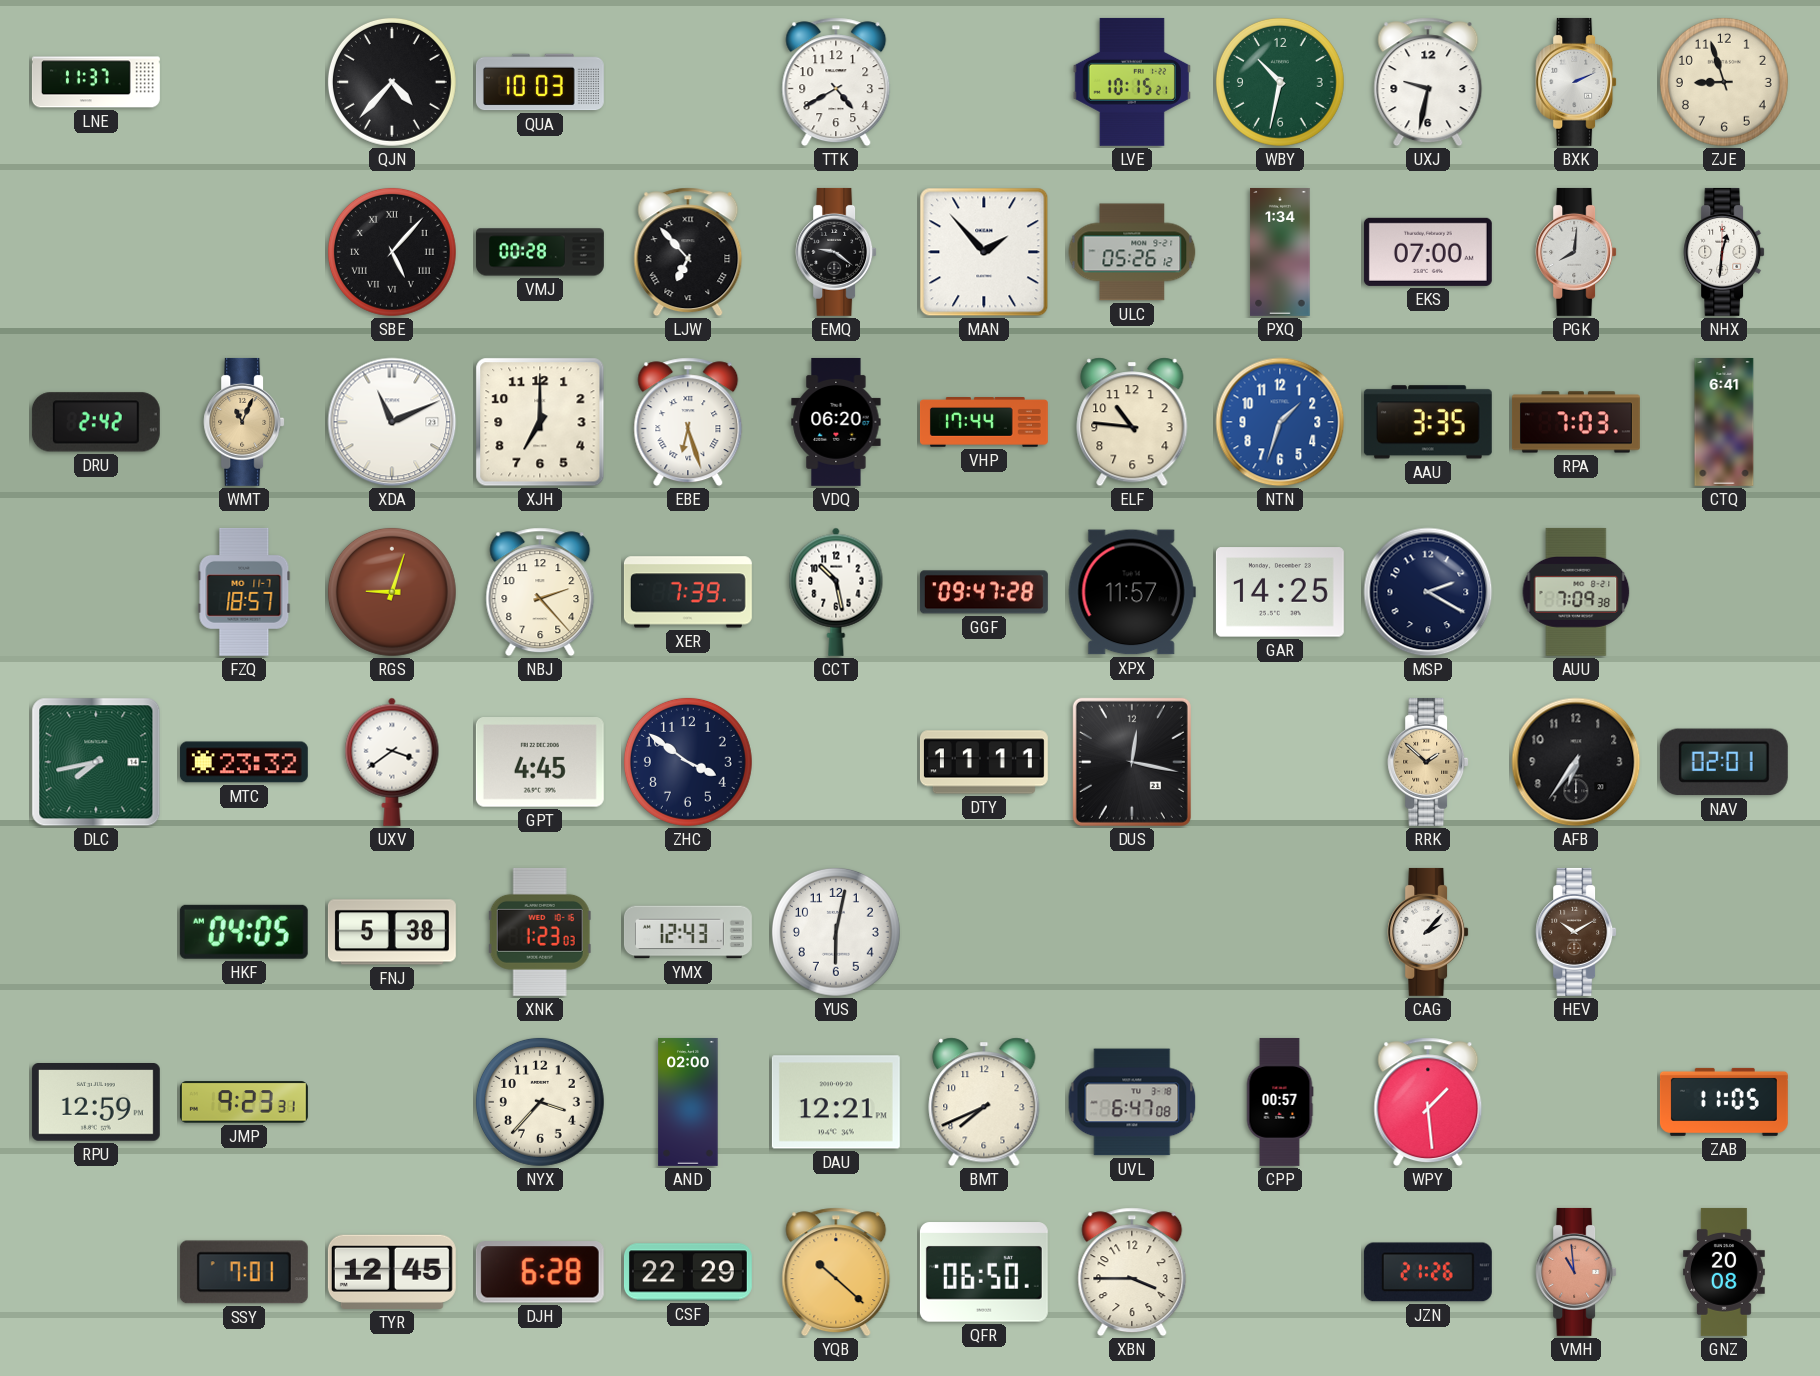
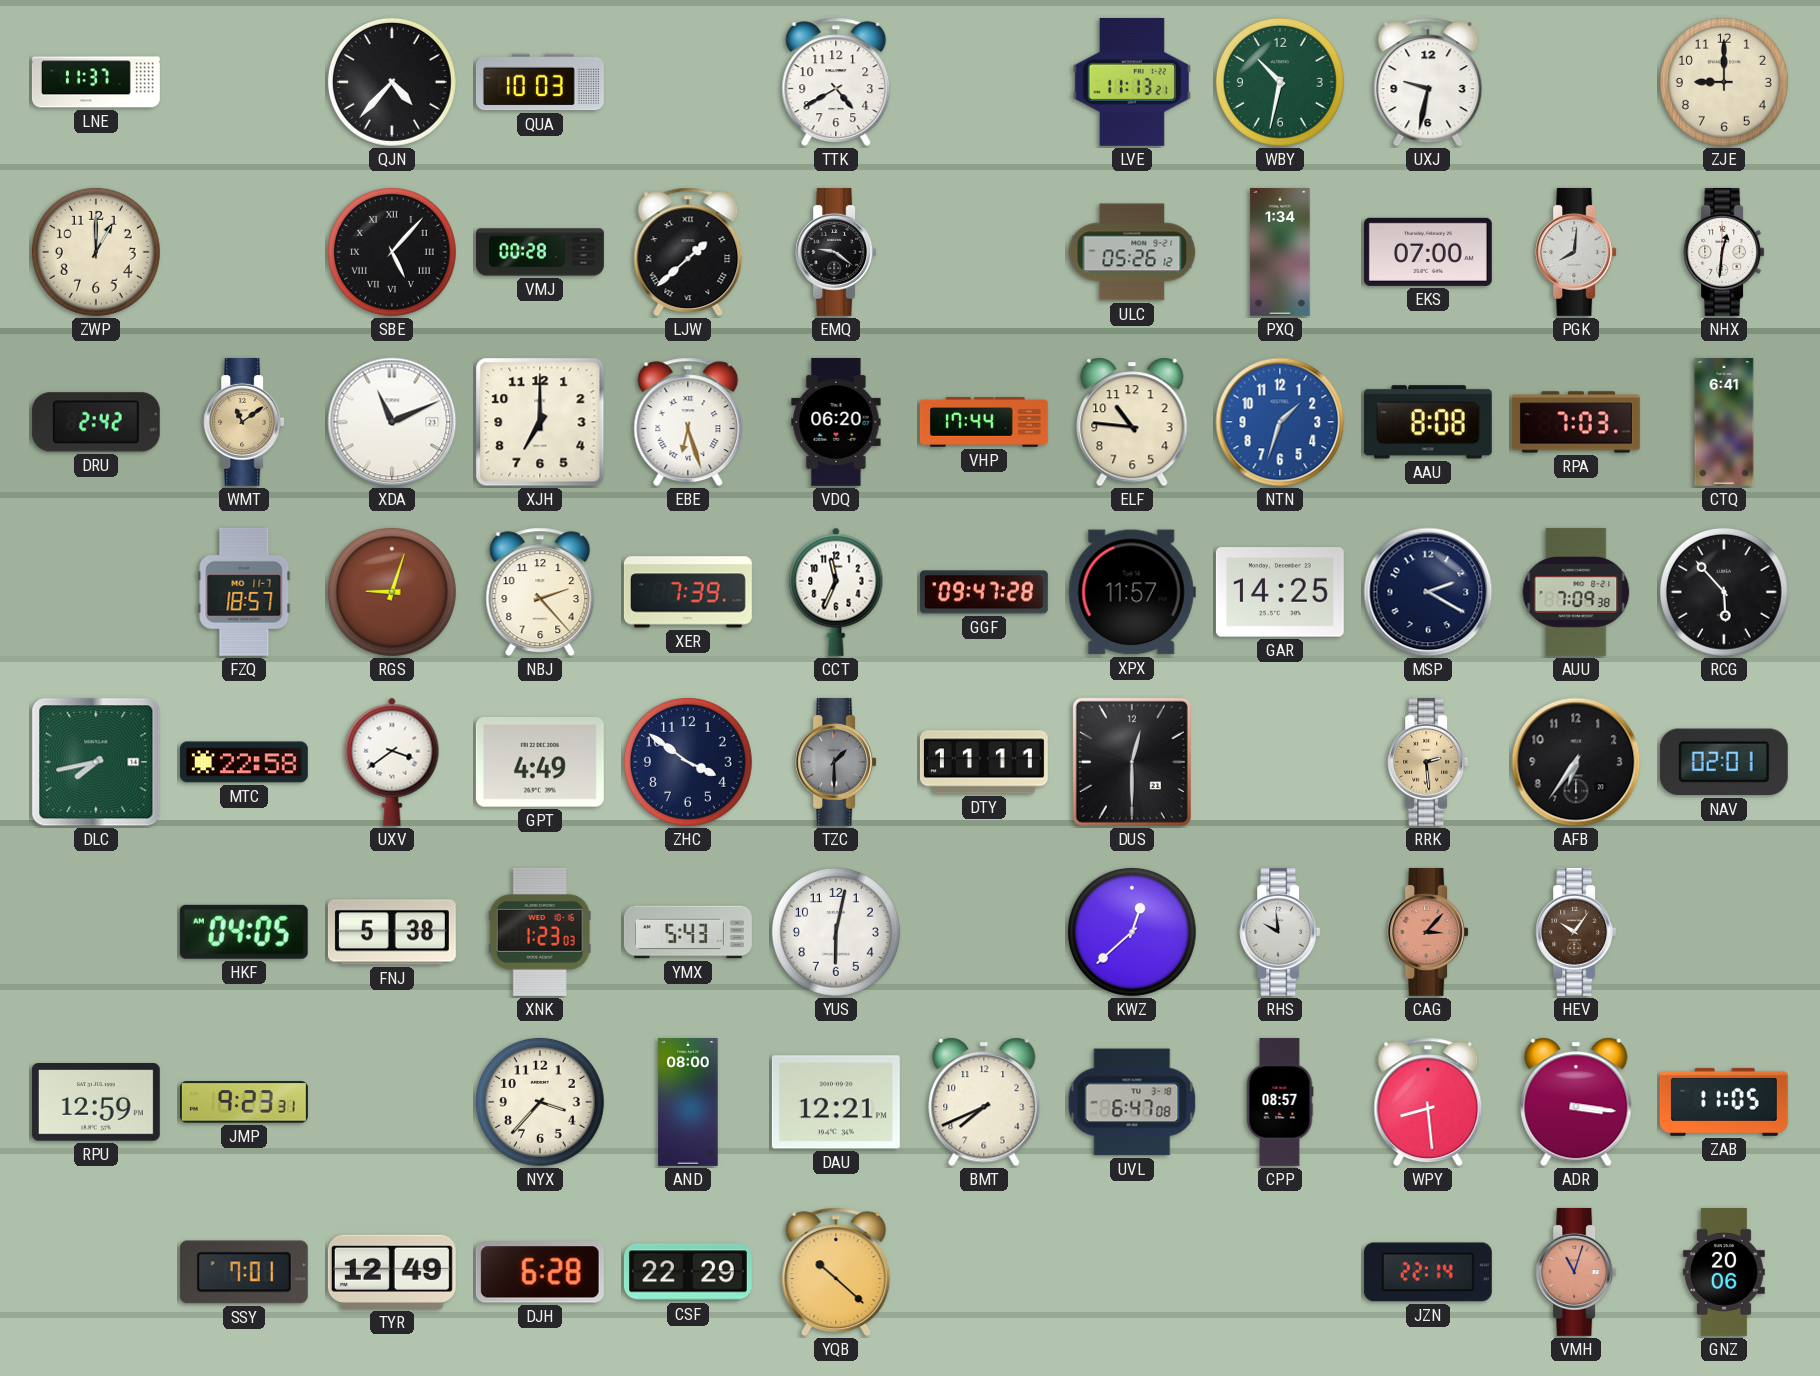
LVE: 10:15 -> 11:13 (1132, 82)
BXK: 2:11 -> none (1576, 82)
ZJE: 8:57 -> 9:00 (1724, 82)
ZWP: none -> 1:00 (96, 252)
LJW: 6:53 -> 1:38 (688, 252)
MAN: 1:53 -> none (984, 252)
WMT: 11:04 -> 11:09 (244, 422)
AAU: 3:35 -> 8:08 (1428, 422)
CCT: 10:28 -> 11:34 (836, 592)
RCG: none -> 5:53 (1724, 592)
MTC: 23:32 -> 22:58 (244, 762)
GPT: 4:45 -> 4:49 (540, 762)
TZC: none -> 1:30 (836, 762)
DUS: 12:17 -> 12:30 (1132, 762)
RRK: 1:52 -> 2:29 (1428, 762)
YMX: 12:43 -> 5:43 (688, 932)
KWZ: none -> 12:38 (1132, 932)
RHS: none -> 9:59 (1280, 932)
CAG: 2:07 -> 3:07 (1428, 932)
CAG dial: white -> salmon (1428, 932)
HEV: 10:10 -> 10:06 (1576, 932)
AND: 02:00 -> 08:00 (688, 1102)
CPP: 00:57 -> 08:57 (1280, 1102)
WPY: 1:29 -> 8:29 (1428, 1102)
ADR: none -> 3:16 (1576, 1102)
TYR: 12:45 -> 12:49 (392, 1272)
QFR: 06:50 -> none (984, 1272)
XBN: 3:45 -> none (1132, 1272)
JZN: 21:26 -> 22:14 (1428, 1272)
VMH: 10:59 -> 11:03 (1576, 1272)
GNZ: 20:08 -> 20:06 (1724, 1272)
